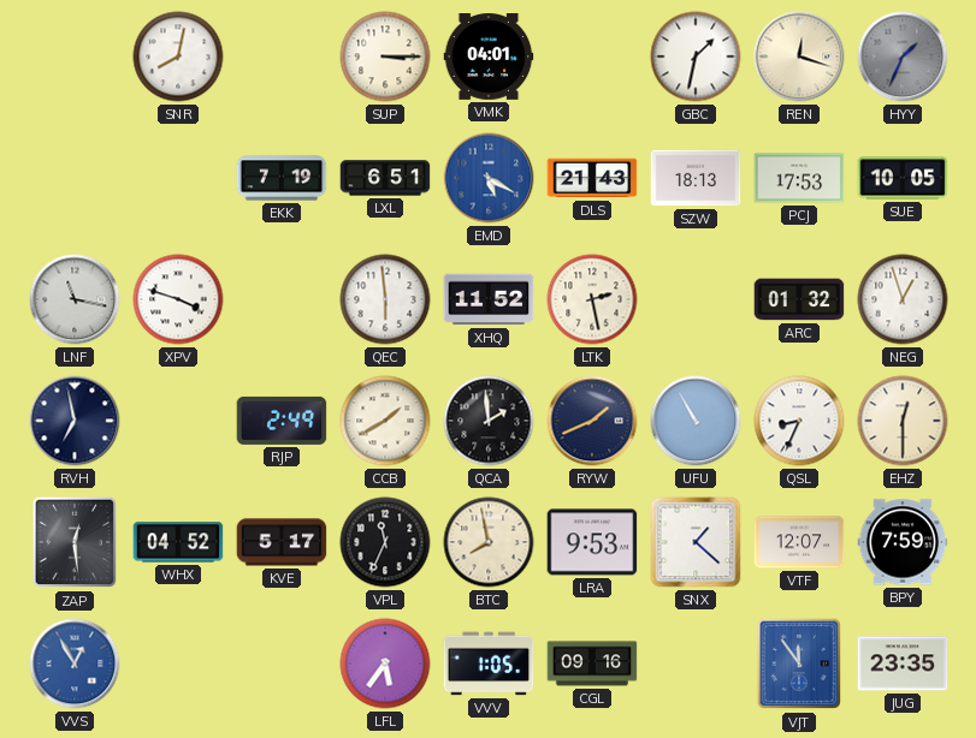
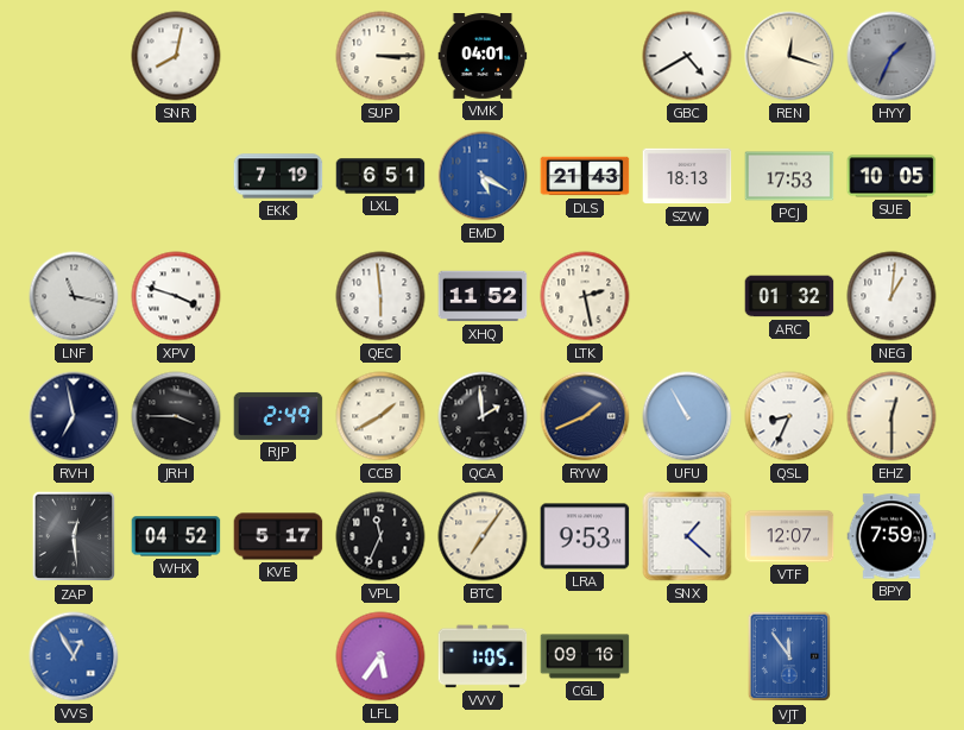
GBC: 1:32 -> 4:40 (687, 56)
NEG: 12:57 -> 1:01 (891, 296)
JRH: none -> 3:45 (176, 416)
BTC: 7:58 -> 7:06 (483, 536)
JUG: 23:35 -> none (903, 663)
